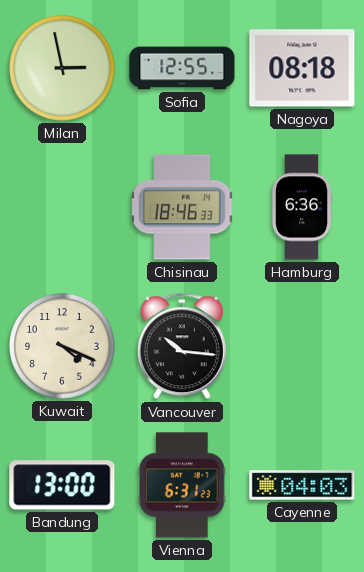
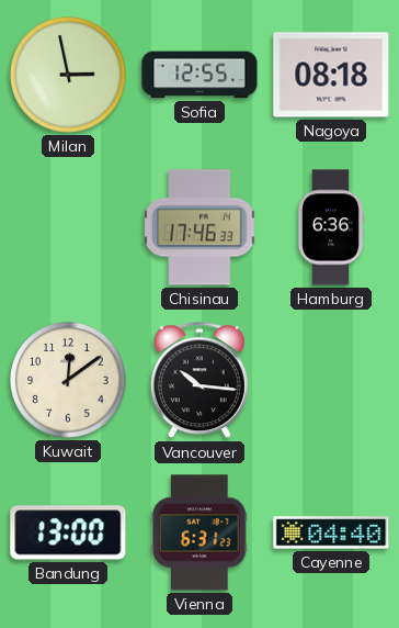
Chisinau: 18:46 -> 17:46 (200, 227)
Kuwait: 4:19 -> 12:09 (68, 380)
Cayenne: 04:03 -> 04:40 (331, 532)
